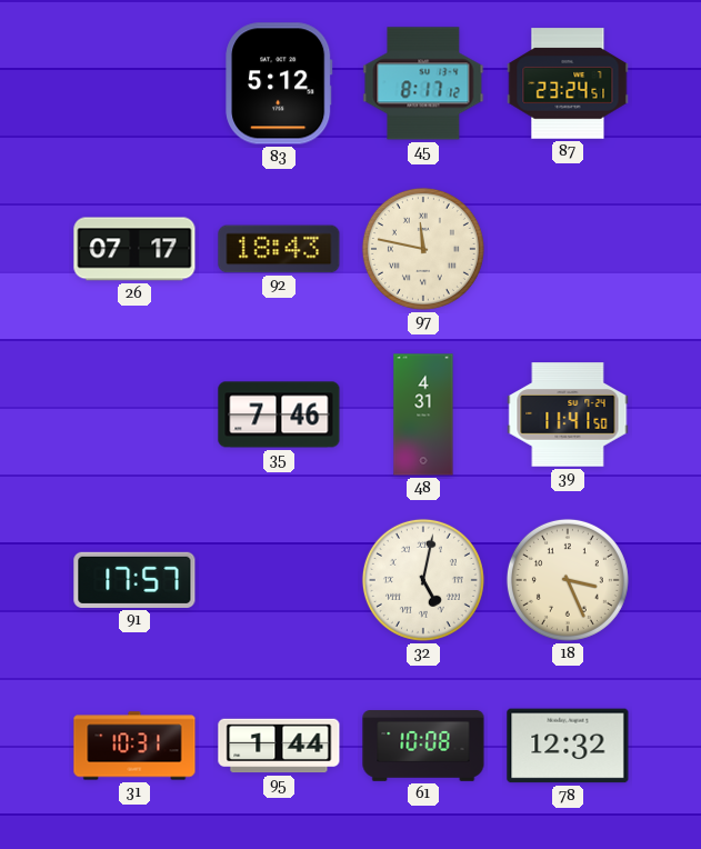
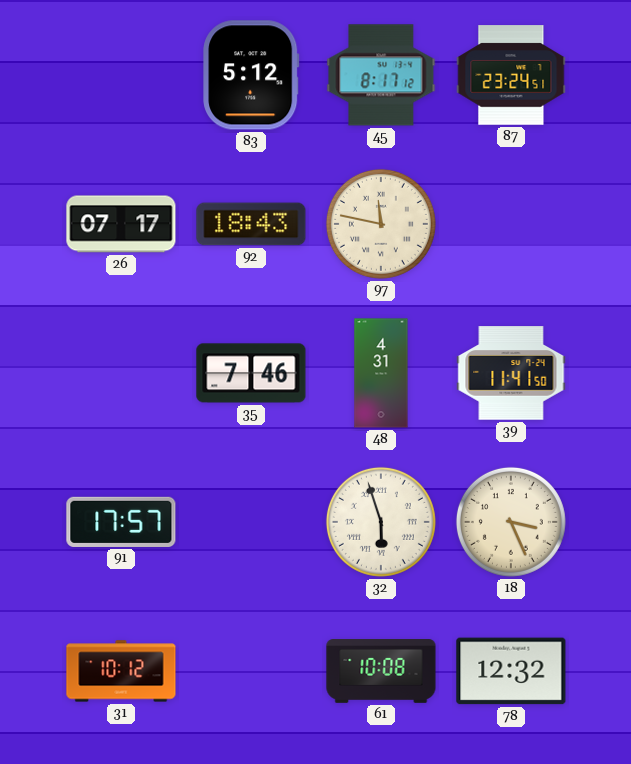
32: 5:02 -> 5:57 (381, 522)
31: 10:31 -> 10:12 (121, 671)
95: 1:44 -> none (279, 746)
